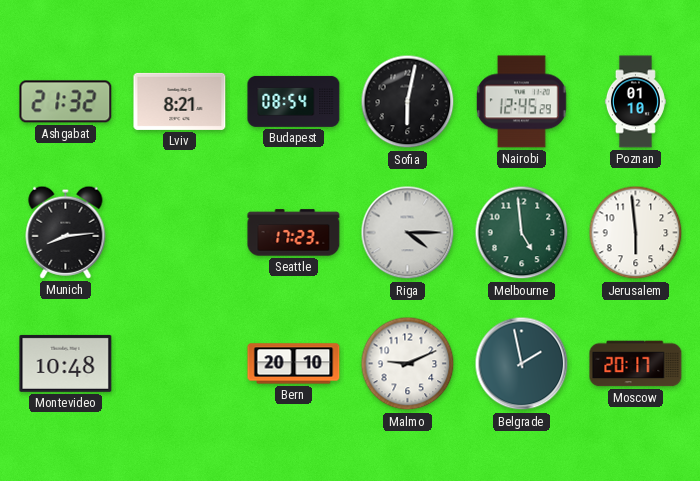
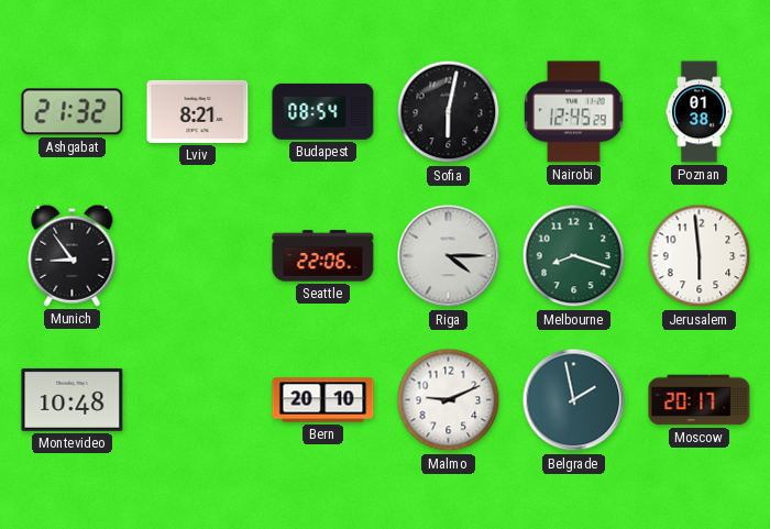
Poznan: 01:10 -> 01:38 (698, 112)
Munich: 8:14 -> 8:54 (73, 255)
Seattle: 17:23 -> 22:06 (323, 256)
Melbourne: 4:59 -> 8:18 (574, 256)
